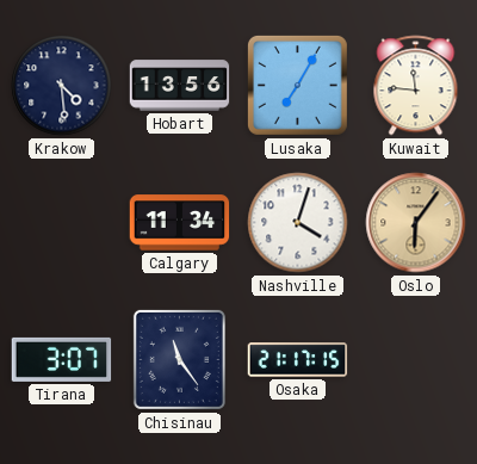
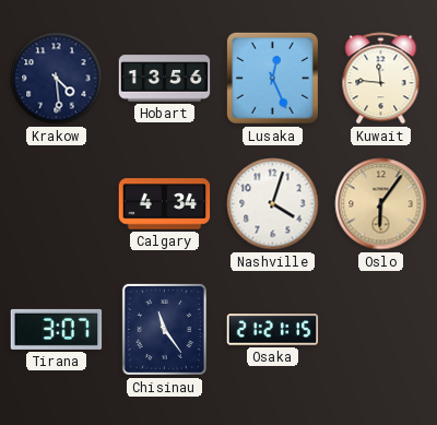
Lusaka: 7:05 -> 12:26 (272, 78)
Calgary: 11:34 -> 4:34 (165, 204)
Osaka: 21:17 -> 21:21 (273, 330)
